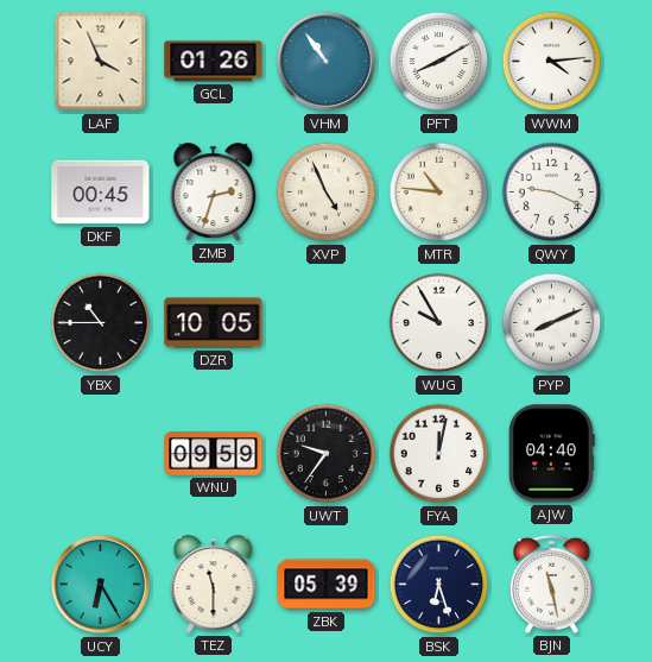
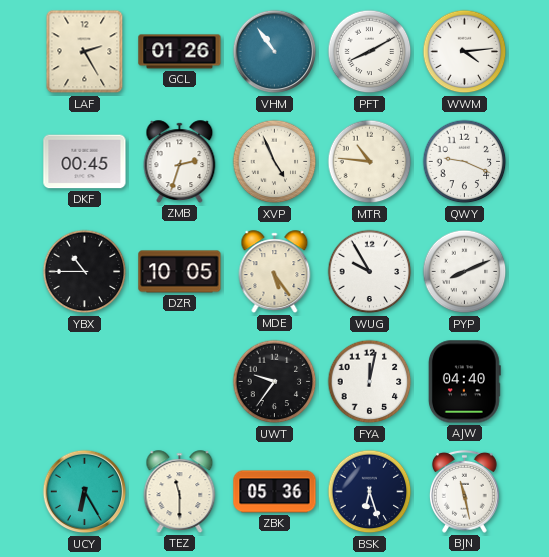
LAF: 3:56 -> 2:25 (85, 52)
MDE: none -> 5:24 (275, 272)
WNU: 09:59 -> none (214, 454)
ZBK: 05:39 -> 05:36 (275, 492)
